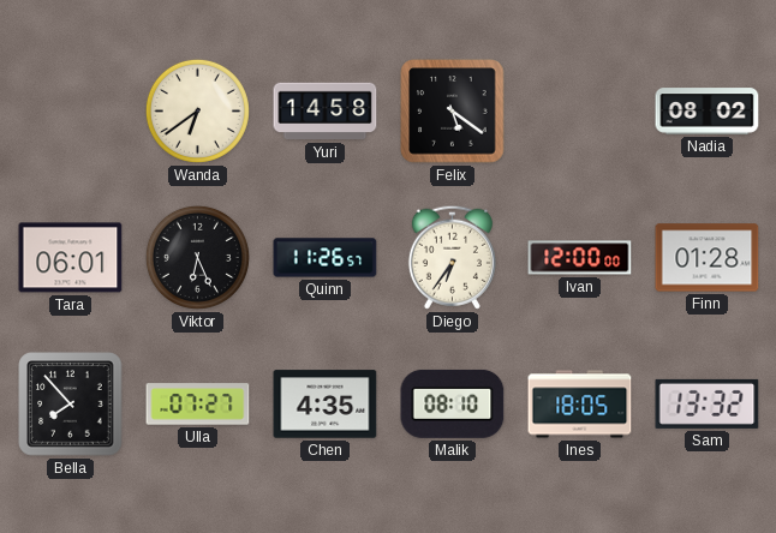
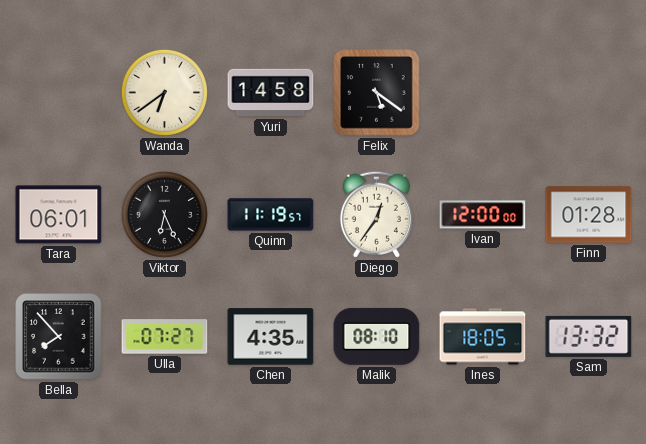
Nadia: 08:02 -> none (708, 112)
Quinn: 11:26 -> 11:19 (271, 215)
Diego: 6:36 -> 12:36 (376, 214)
